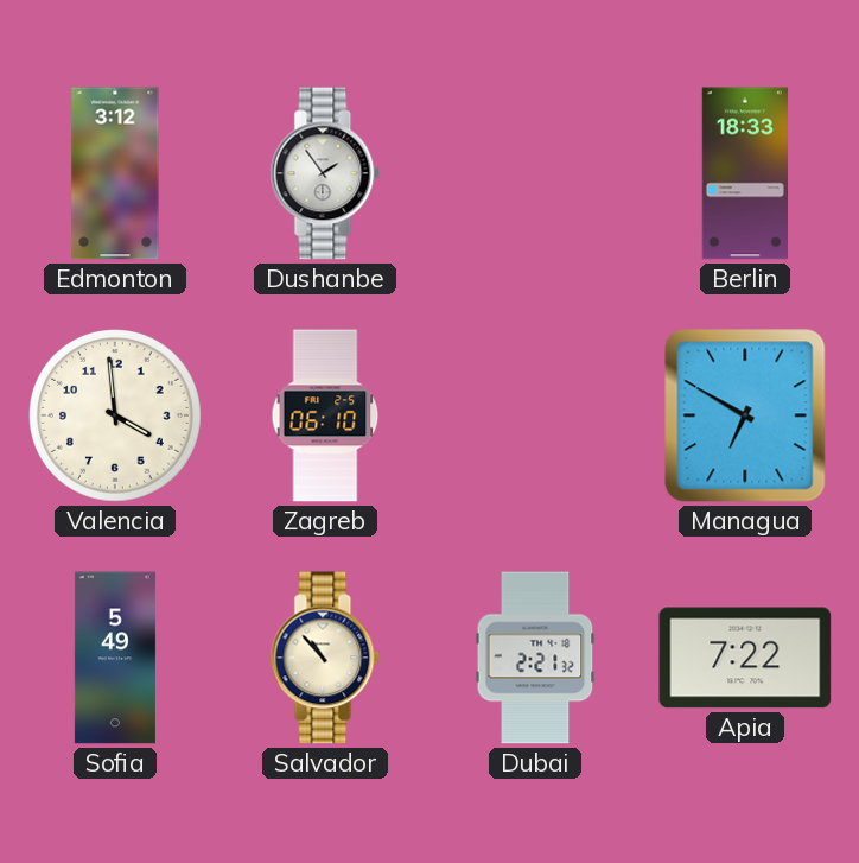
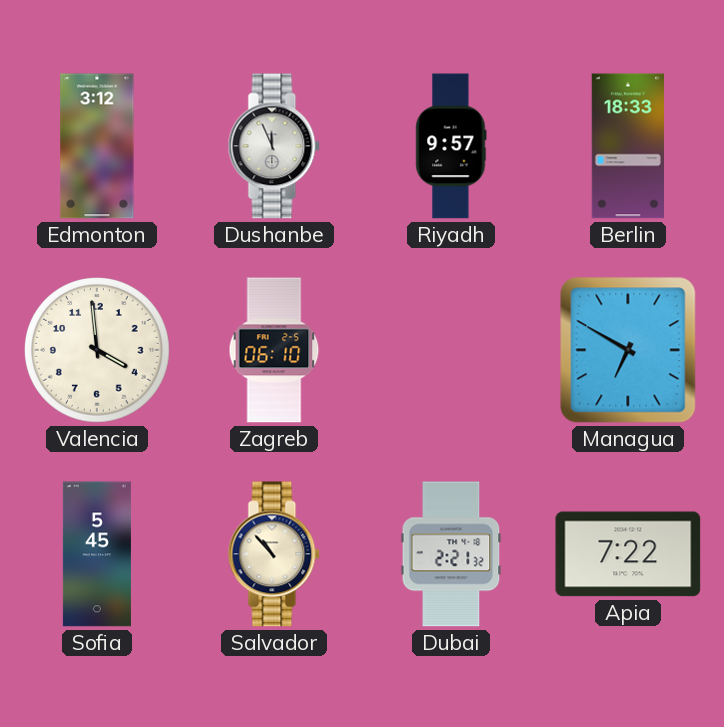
Dushanbe: 1:54 -> 11:56 (274, 146)
Riyadh: none -> 9:57 (451, 146)
Sofia: 5:49 -> 5:45 (97, 554)
